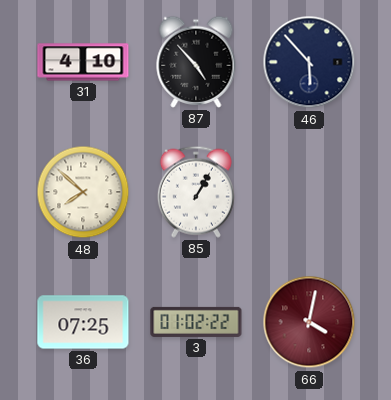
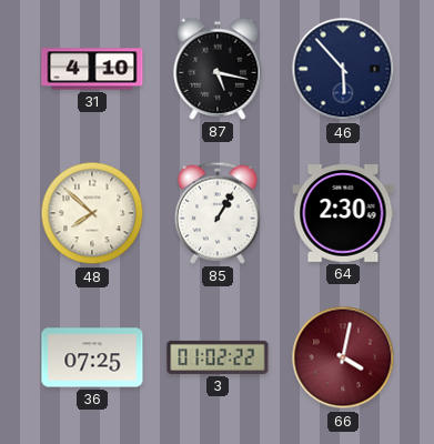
87: 4:53 -> 5:17 (218, 69)
64: none -> 2:30 (343, 214)
